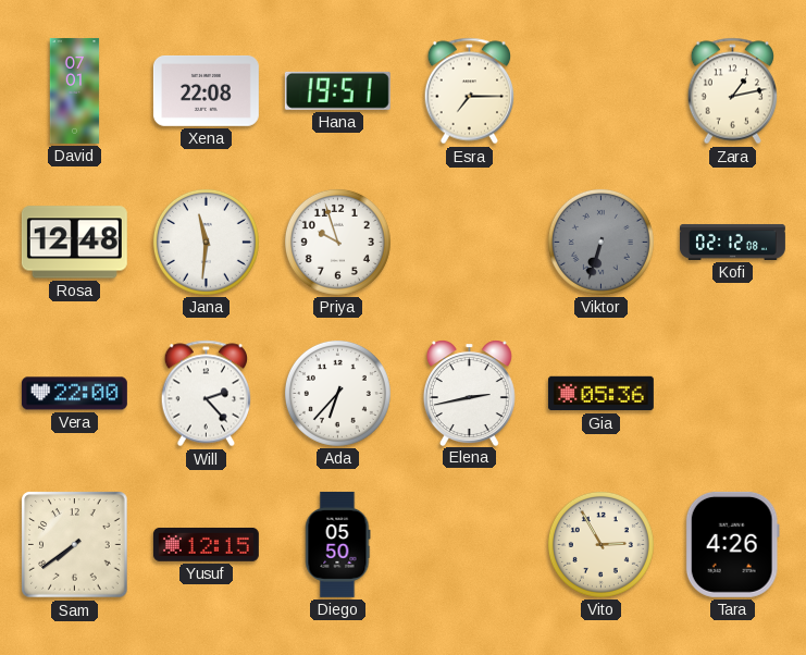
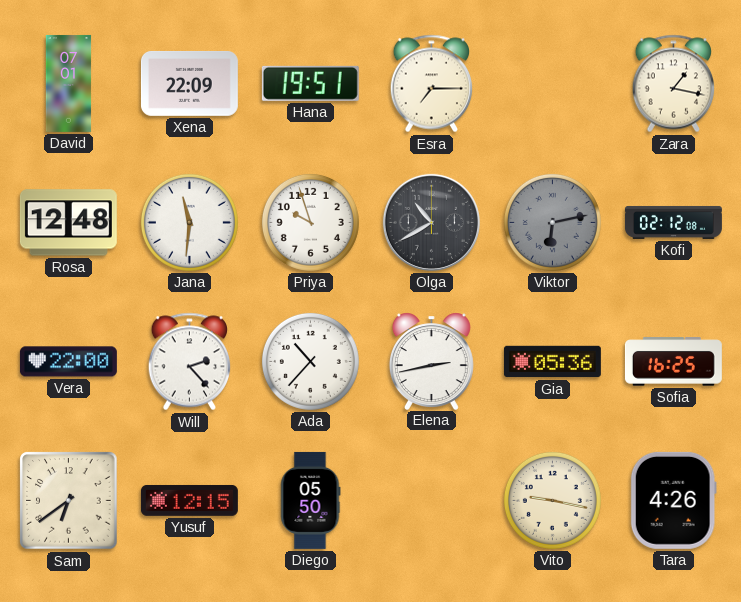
Xena: 22:08 -> 22:09 (189, 83)
Zara: 1:13 -> 1:17 (674, 84)
Olga: none -> 10:40 (431, 222)
Viktor: 6:33 -> 6:13 (552, 222)
Ada: 6:37 -> 10:37 (310, 361)
Sofia: none -> 16:25 (673, 362)
Sam: 7:39 -> 6:39 (69, 501)
Vito: 2:55 -> 9:17 (552, 500)
